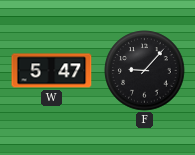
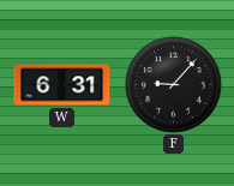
W: 5:47 -> 6:31 (62, 85)
